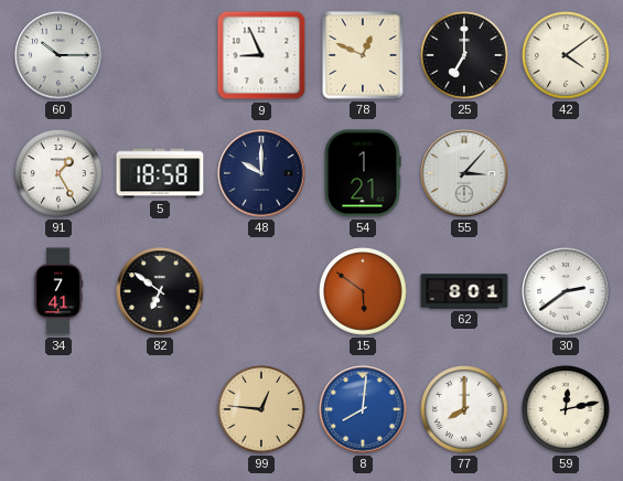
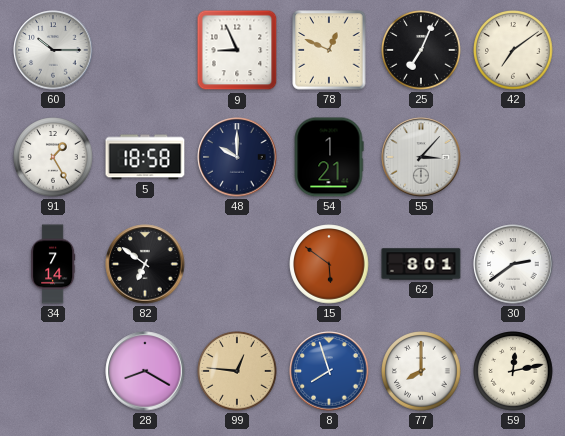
25: 7:00 -> 7:04 (421, 50)
42: 4:09 -> 7:09 (513, 50)
34: 7:41 -> 7:14 (53, 264)
28: none -> 8:20 (145, 371)
8: 8:01 -> 7:57 (329, 371)
